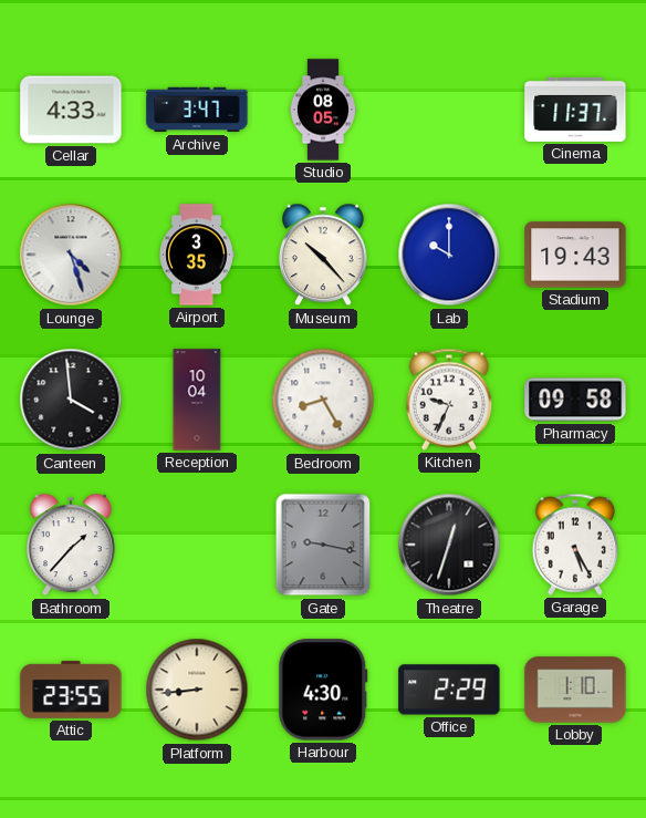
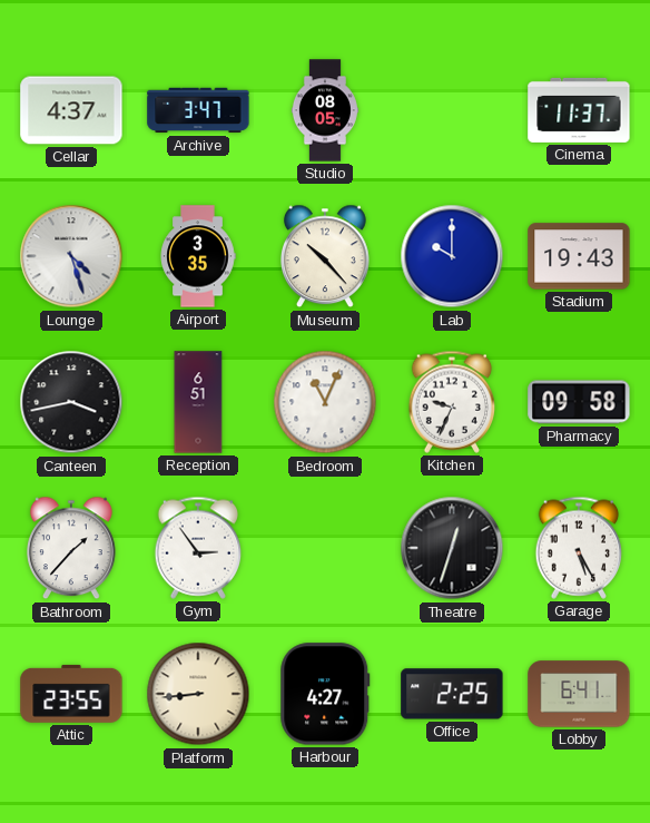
Cellar: 4:33 -> 4:37 (71, 110)
Canteen: 3:59 -> 3:43 (71, 402)
Reception: 10:04 -> 6:51 (198, 402)
Bedroom: 8:25 -> 11:04 (325, 402)
Gym: none -> 2:54 (198, 548)
Gate: 9:17 -> none (323, 545)
Harbour: 4:30 -> 4:27 (325, 694)
Office: 2:29 -> 2:25 (452, 694)
Lobby: 1:10 -> 6:41 (579, 694)
